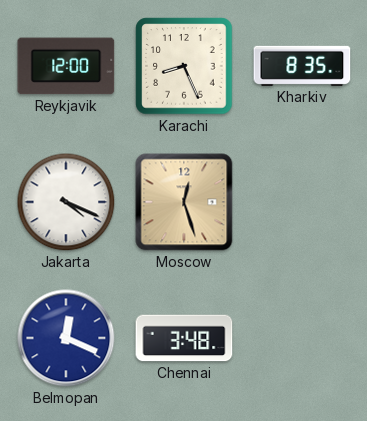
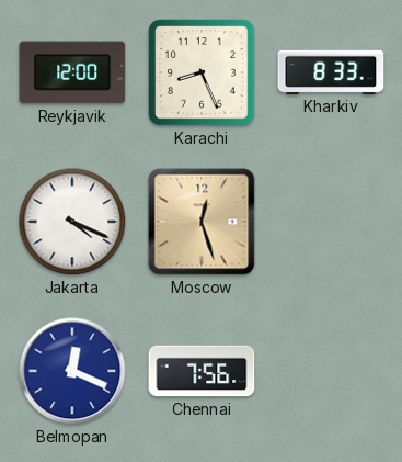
Kharkiv: 8:35 -> 8:33 (331, 72)
Chennai: 3:48 -> 7:56 (202, 371)
